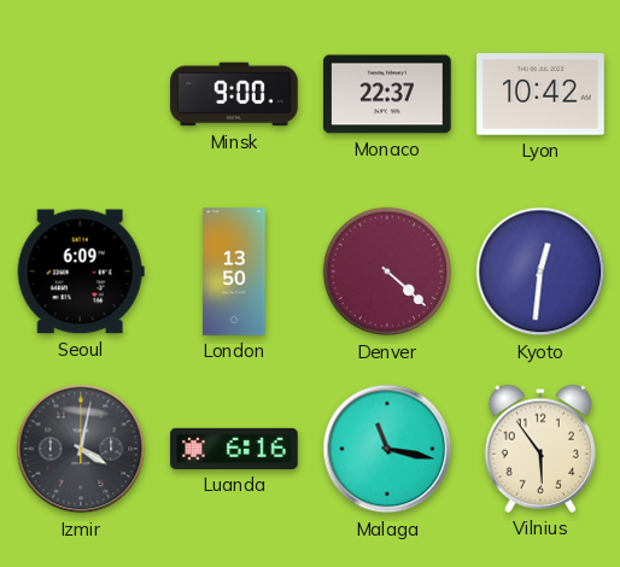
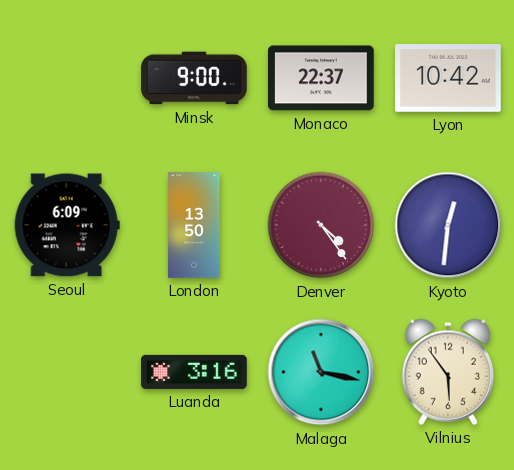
Denver: 4:22 -> 4:24 (321, 225)
Izmir: 4:02 -> none (81, 449)
Luanda: 6:16 -> 3:16 (194, 372)
